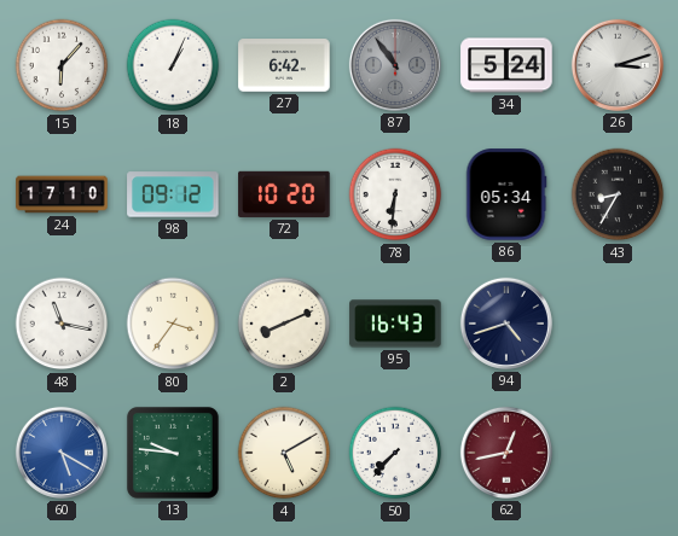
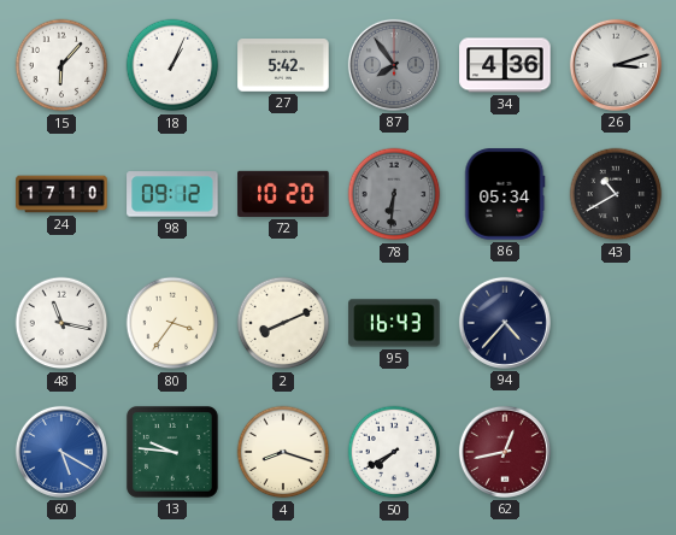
27: 6:42 -> 5:42 (283, 65)
87: 10:54 -> 7:54 (394, 65)
34: 5:24 -> 4:36 (505, 65)
78 dial: white -> grey (394, 194)
43: 8:35 -> 10:40 (616, 194)
94: 4:42 -> 4:37 (505, 323)
4: 5:10 -> 8:18 (283, 452)
50: 7:37 -> 7:40 (394, 452)
